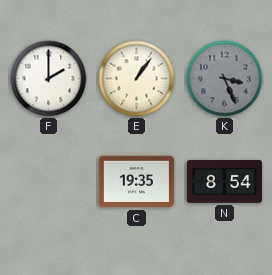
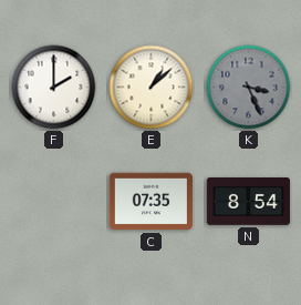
E: 1:06 -> 1:08 (152, 88)
C: 19:35 -> 07:35 (150, 202)
